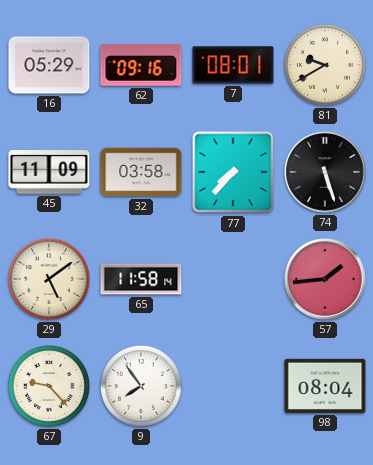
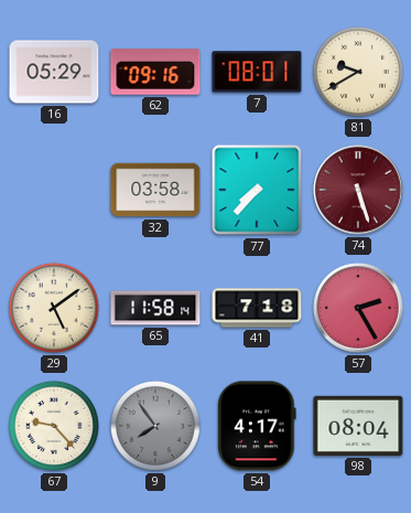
45: 11:09 -> none (49, 172)
74 dial: black -> burgundy (358, 190)
41: none -> 7:18 (257, 308)
57: 1:44 -> 2:25 (358, 308)
9 dial: white -> grey (155, 426)
54: none -> 4:17 (257, 426)
